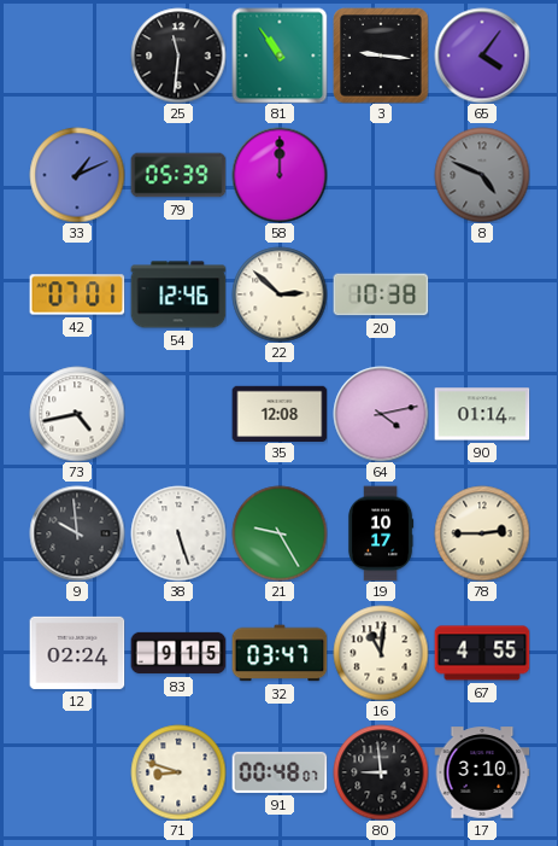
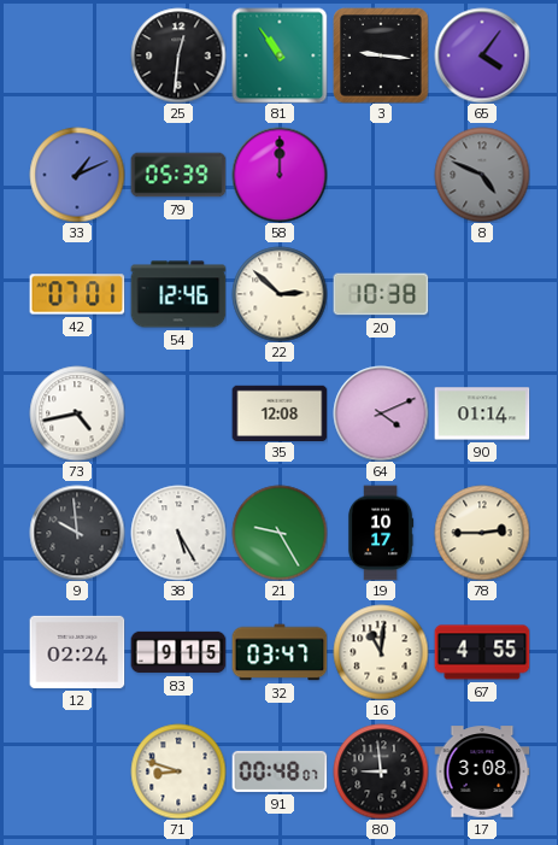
25: 11:31 -> 12:31 (178, 55)
64: 4:13 -> 4:11 (381, 413)
38: 5:27 -> 5:25 (178, 533)
17: 3:10 -> 3:08 (482, 771)
